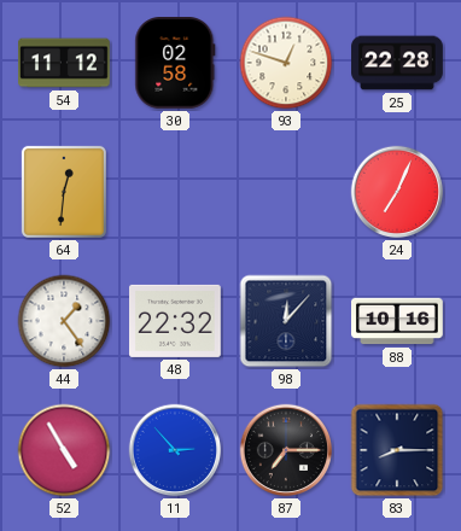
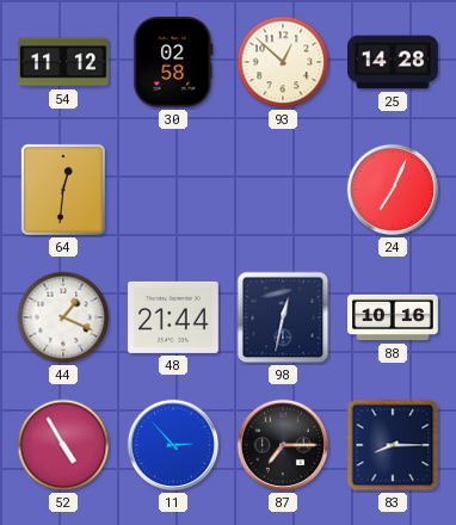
93: 12:48 -> 12:52 (283, 62)
25: 22:28 -> 14:28 (393, 62)
44: 1:24 -> 1:19 (63, 317)
48: 22:32 -> 21:44 (174, 317)
98: 12:07 -> 12:32 (283, 317)
